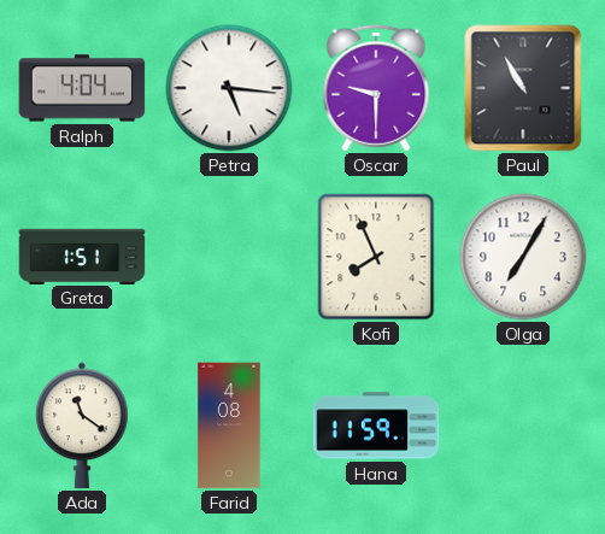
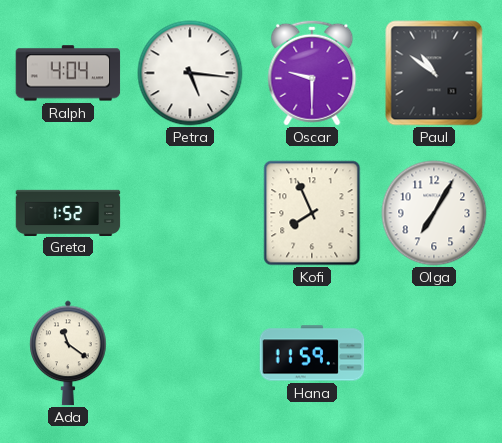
Paul: 10:55 -> 10:51 (434, 73)
Greta: 1:51 -> 1:52 (68, 212)
Farid: 4:08 -> none (229, 426)
